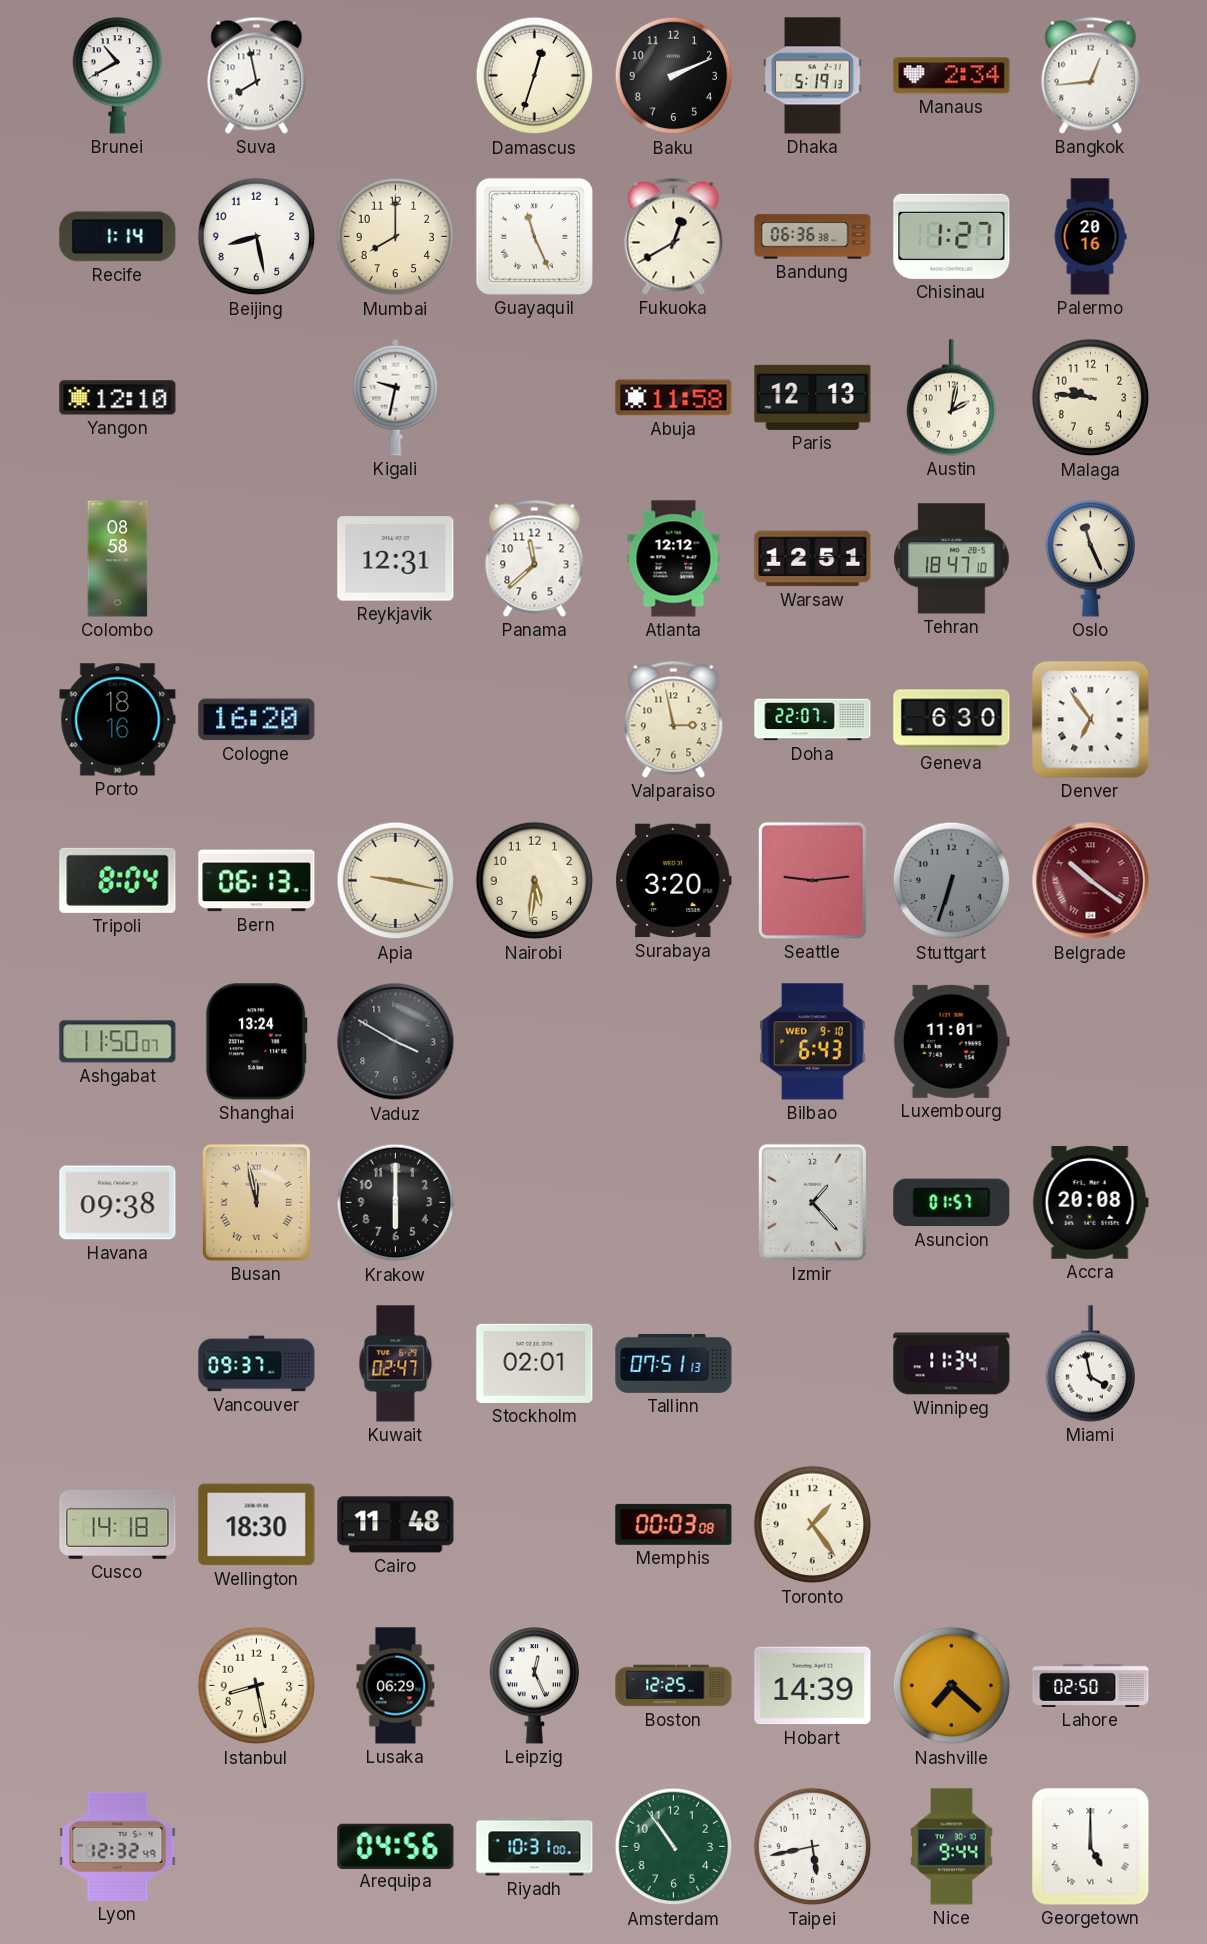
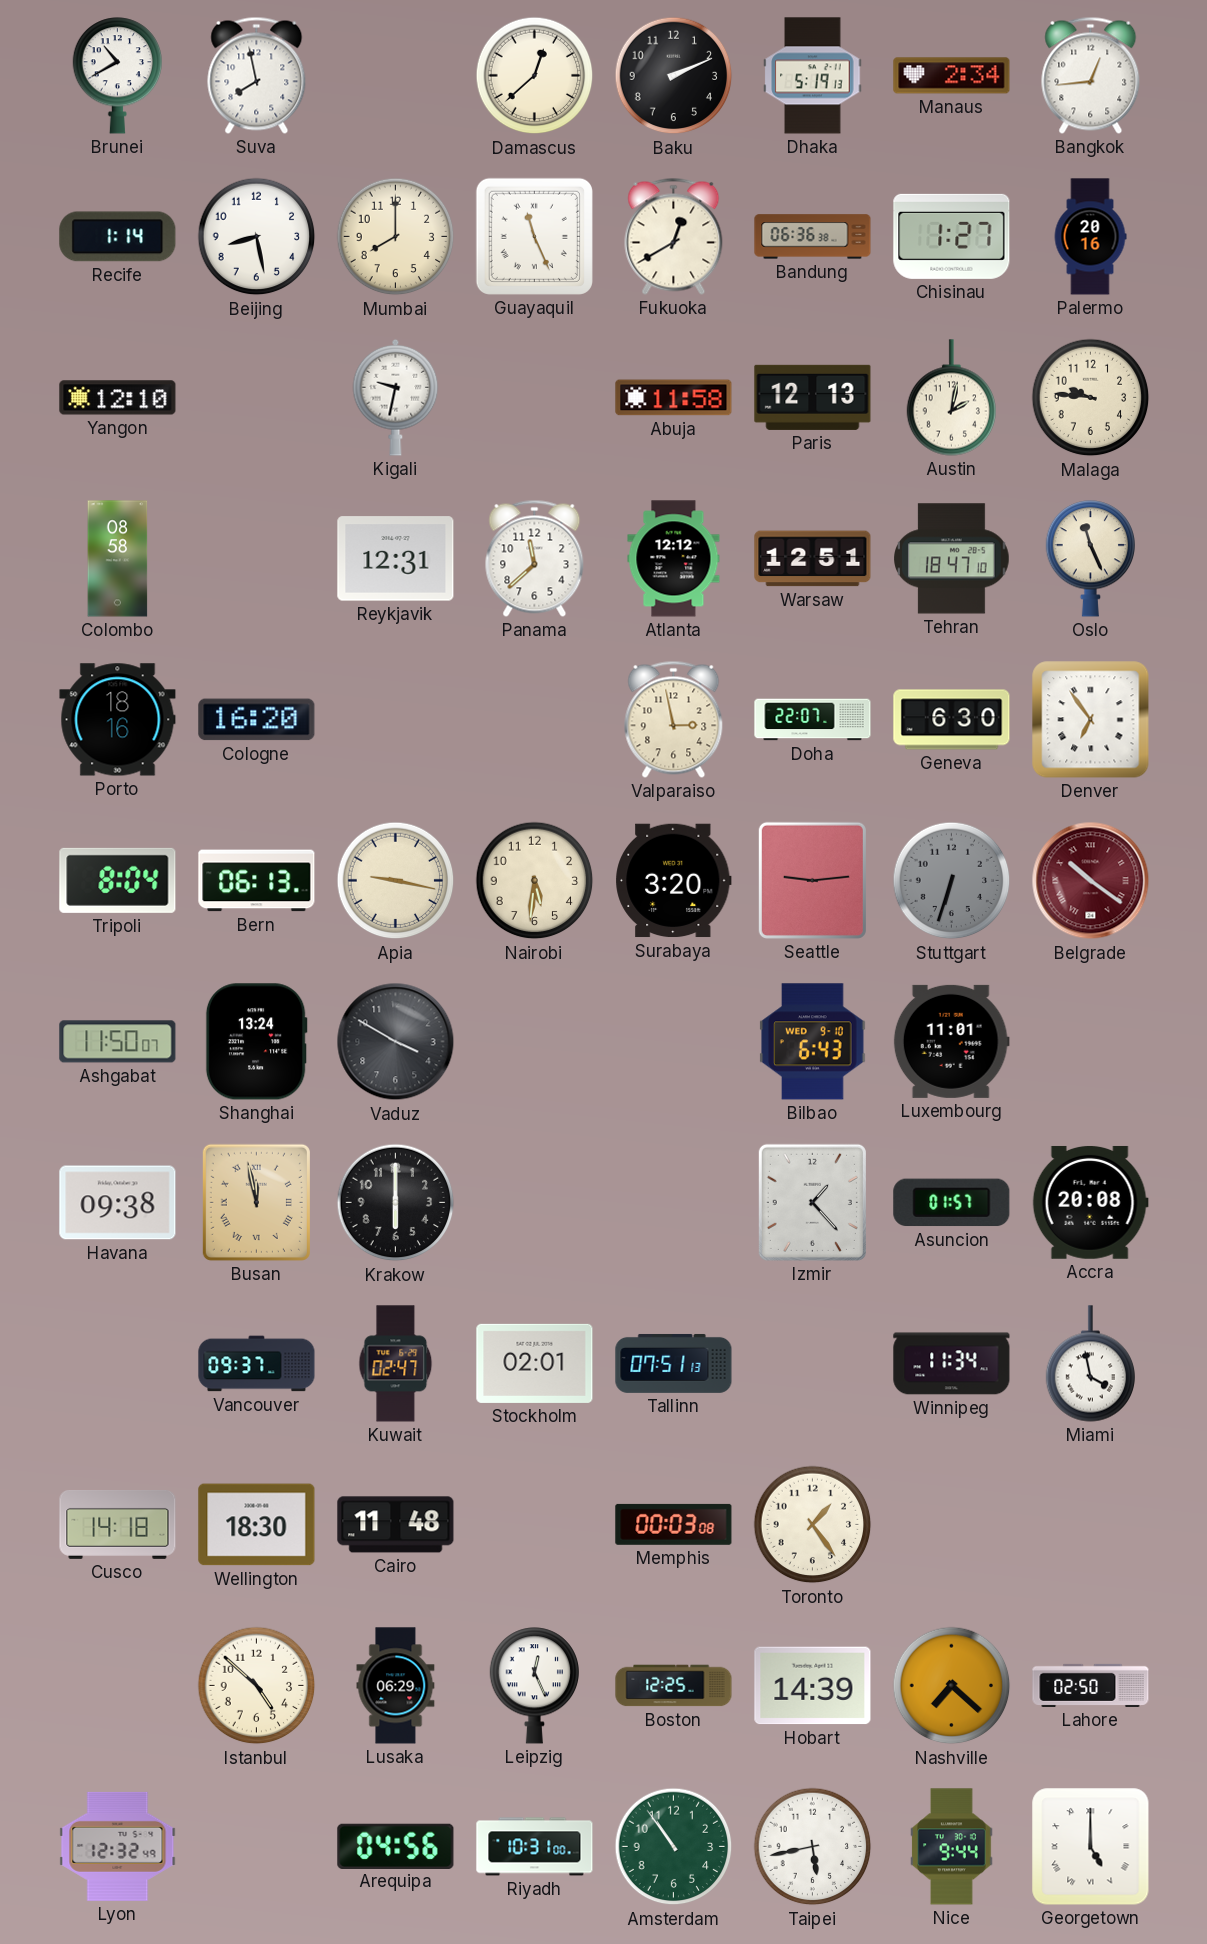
Damascus: 12:33 -> 12:38 (535, 76)
Istanbul: 8:28 -> 4:52 (257, 1686)
